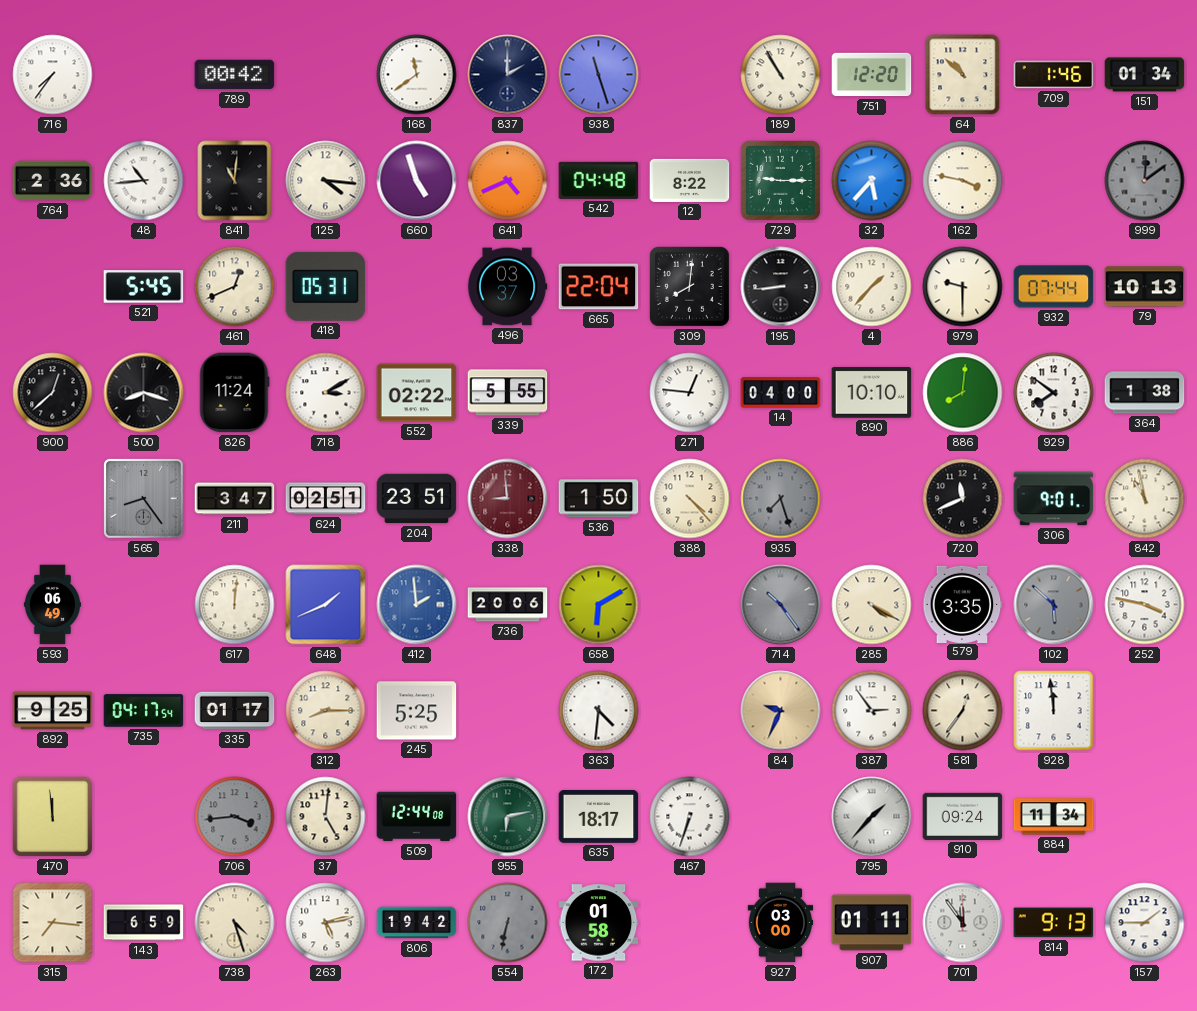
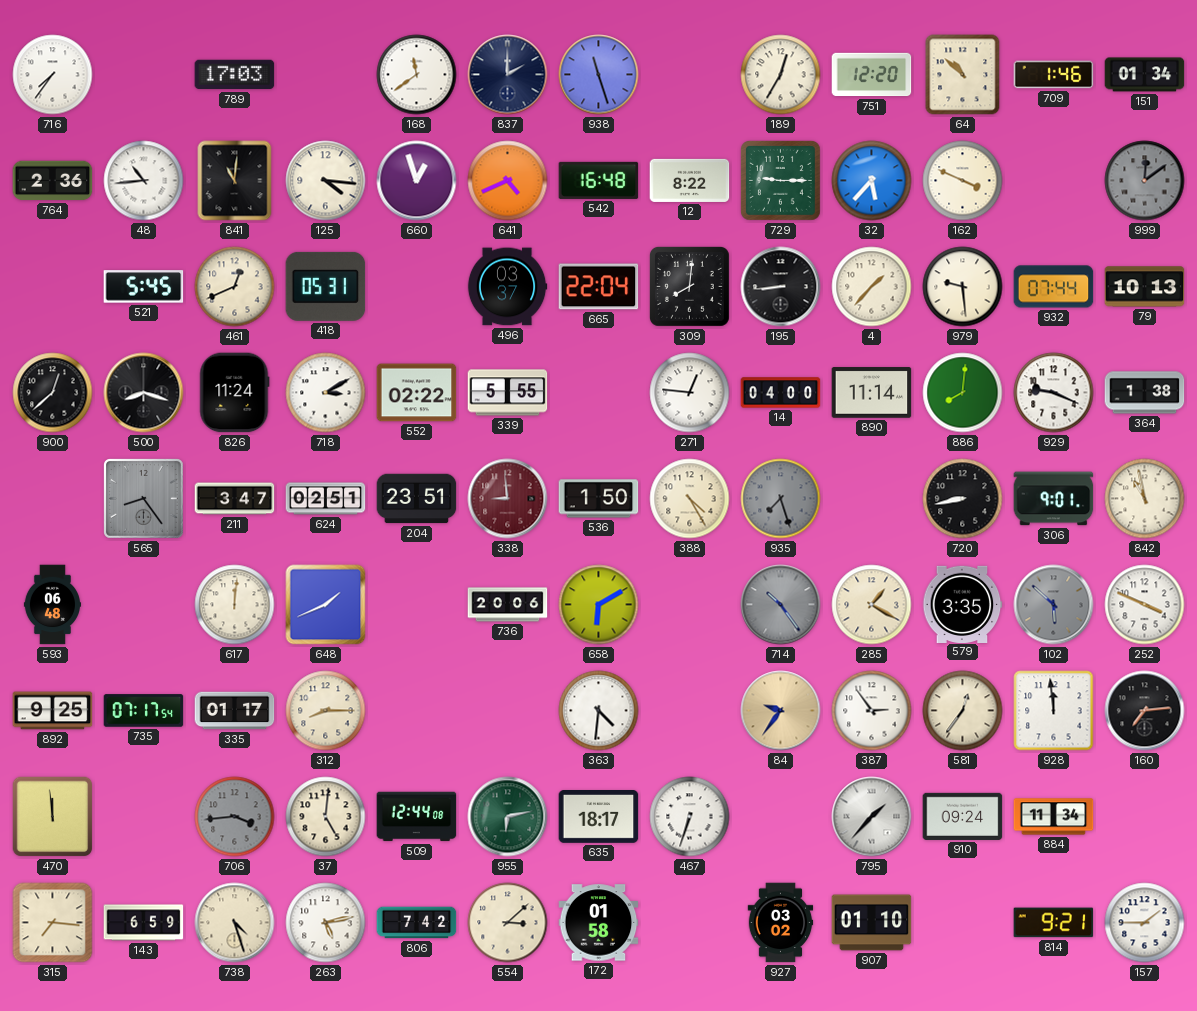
789: 00:42 -> 17:03 (235, 75)
189: 10:55 -> 12:35 (781, 75)
660: 4:57 -> 12:57 (417, 181)
542: 04:48 -> 16:48 (599, 180)
162: 3:47 -> 3:49 (963, 181)
979: 9:30 -> 9:29 (963, 287)
890: 10:10 -> 11:14 (872, 393)
929: 7:51 -> 9:19 (1054, 393)
388: 4:23 -> 4:25 (690, 499)
720: 11:41 -> 8:43 (963, 499)
593: 06:49 -> 06:48 (52, 605)
412: 1:59 -> none (417, 605)
285: 4:20 -> 1:20 (872, 605)
252: 3:47 -> 3:49 (1145, 605)
735: 04:17 -> 07:17 (144, 711)
245: 5:25 -> none (417, 711)
84: 9:34 -> 9:36 (781, 711)
160: none -> 7:14 (1145, 711)
806: 19:42 -> 7:42 (417, 923)
554: 6:32 -> 3:08 (508, 923)
554 dial: grey -> cream (508, 923)
927: 03:00 -> 03:02 (781, 923)
907: 01:11 -> 01:10 (872, 923)
701: 11:54 -> none (963, 923)
814: 9:13 -> 9:21 (1054, 923)
